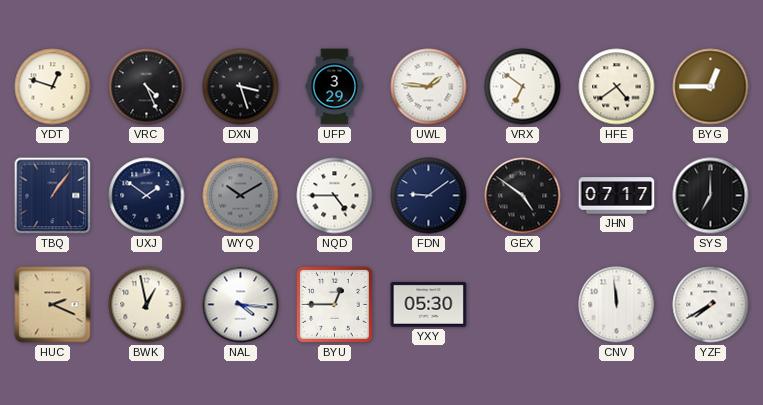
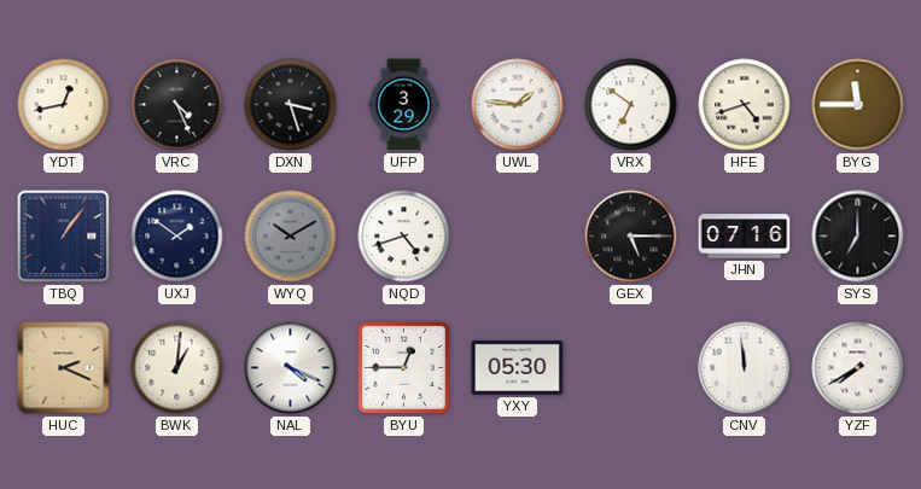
YDT: 12:48 -> 12:43 (64, 105)
HFE: 4:39 -> 4:42 (745, 105)
BYG: 12:45 -> 11:45 (858, 105)
NQD: 4:45 -> 4:42 (404, 237)
FDN: 9:09 -> none (429, 196)
GEX: 4:51 -> 5:15 (631, 237)
JHN: 07:17 -> 07:16 (745, 237)
BWK: 12:58 -> 1:01 (177, 368)
NAL: 4:16 -> 4:19 (291, 368)
